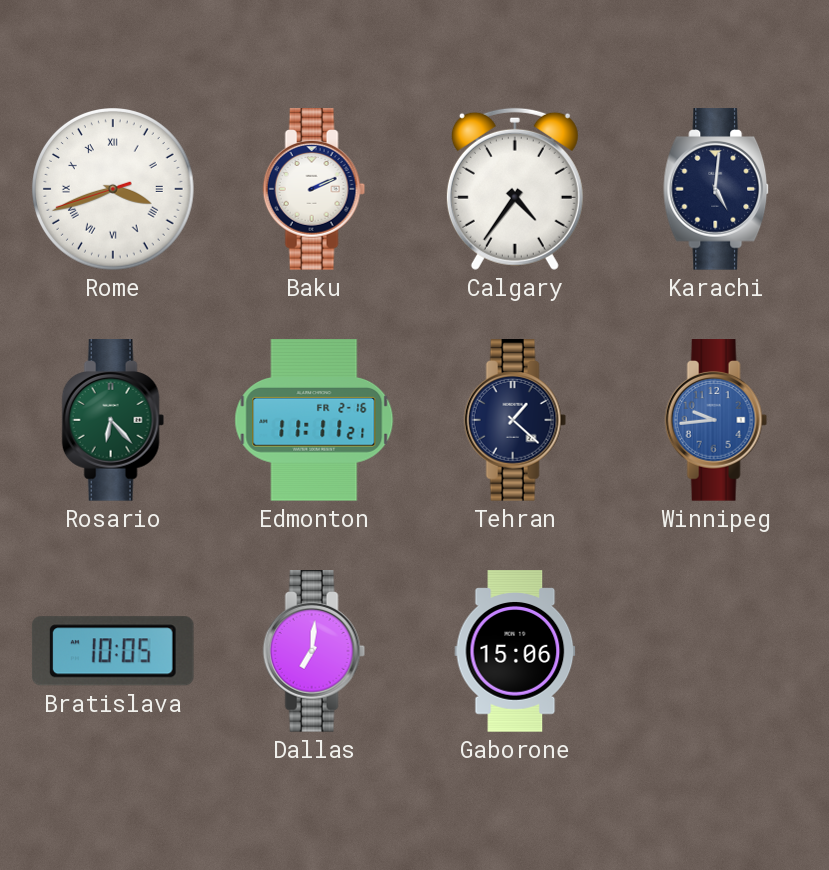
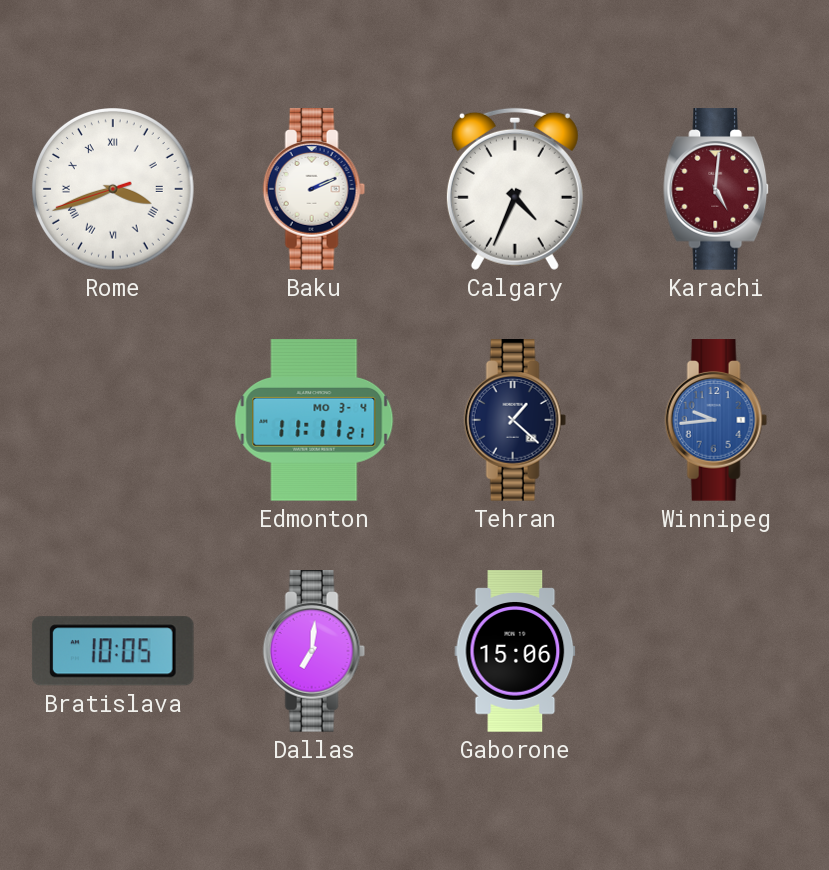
Calgary: 4:36 -> 4:34 (515, 189)
Karachi dial: navy -> burgundy (717, 189)
Rosario: 6:23 -> none (113, 420)
Edmonton date: FR 2-16 -> MO 3-4 (314, 420)
